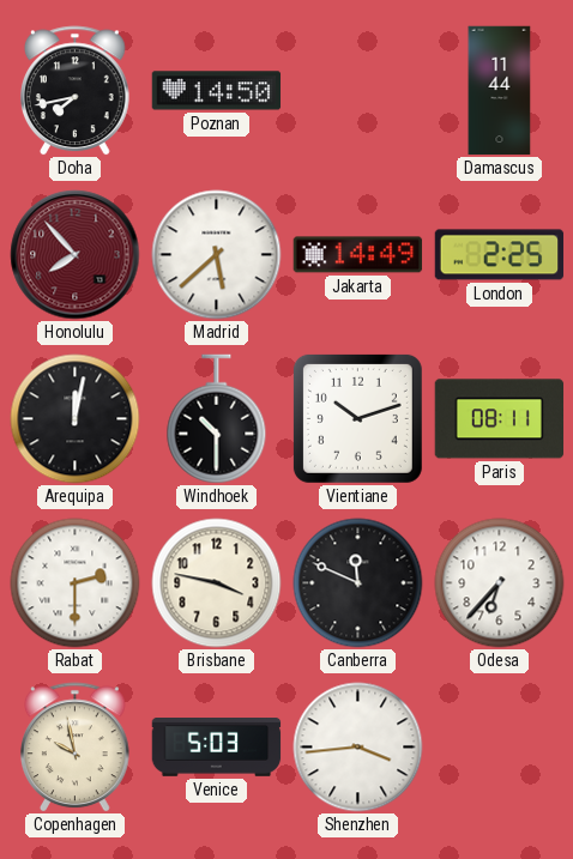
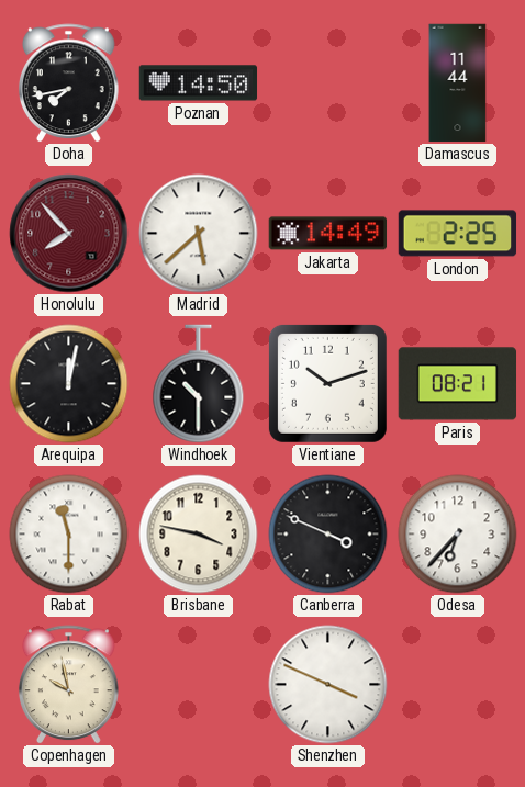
Paris: 08:11 -> 08:21 (458, 384)
Rabat: 2:30 -> 11:30 (69, 535)
Canberra: 11:49 -> 3:49 (328, 535)
Venice: 5:03 -> none (217, 748)
Shenzhen: 3:44 -> 3:49 (328, 685)
